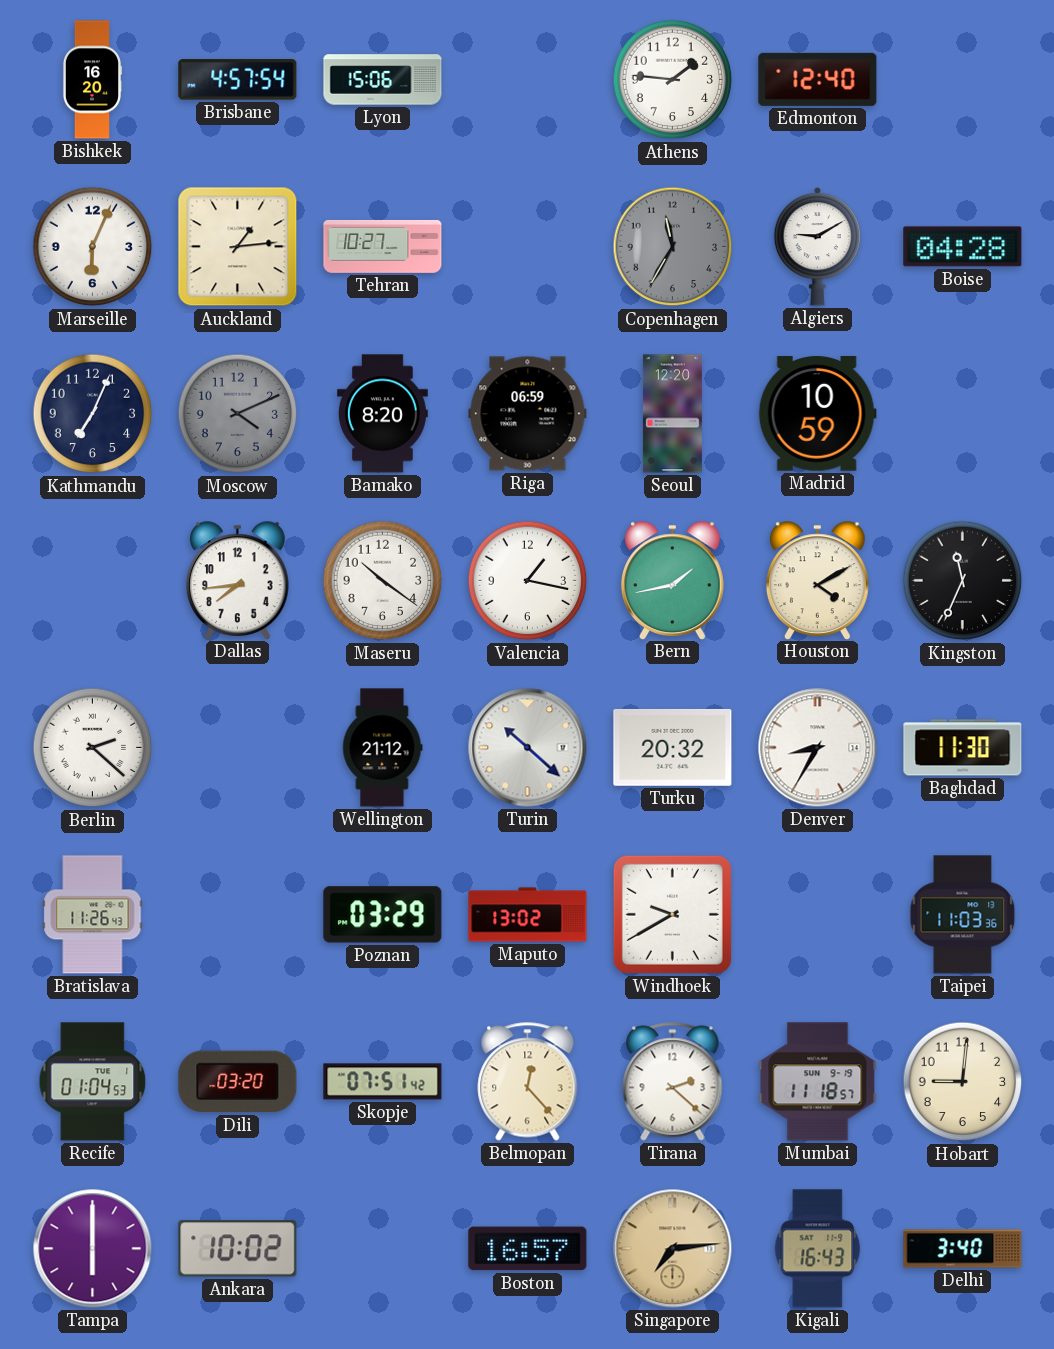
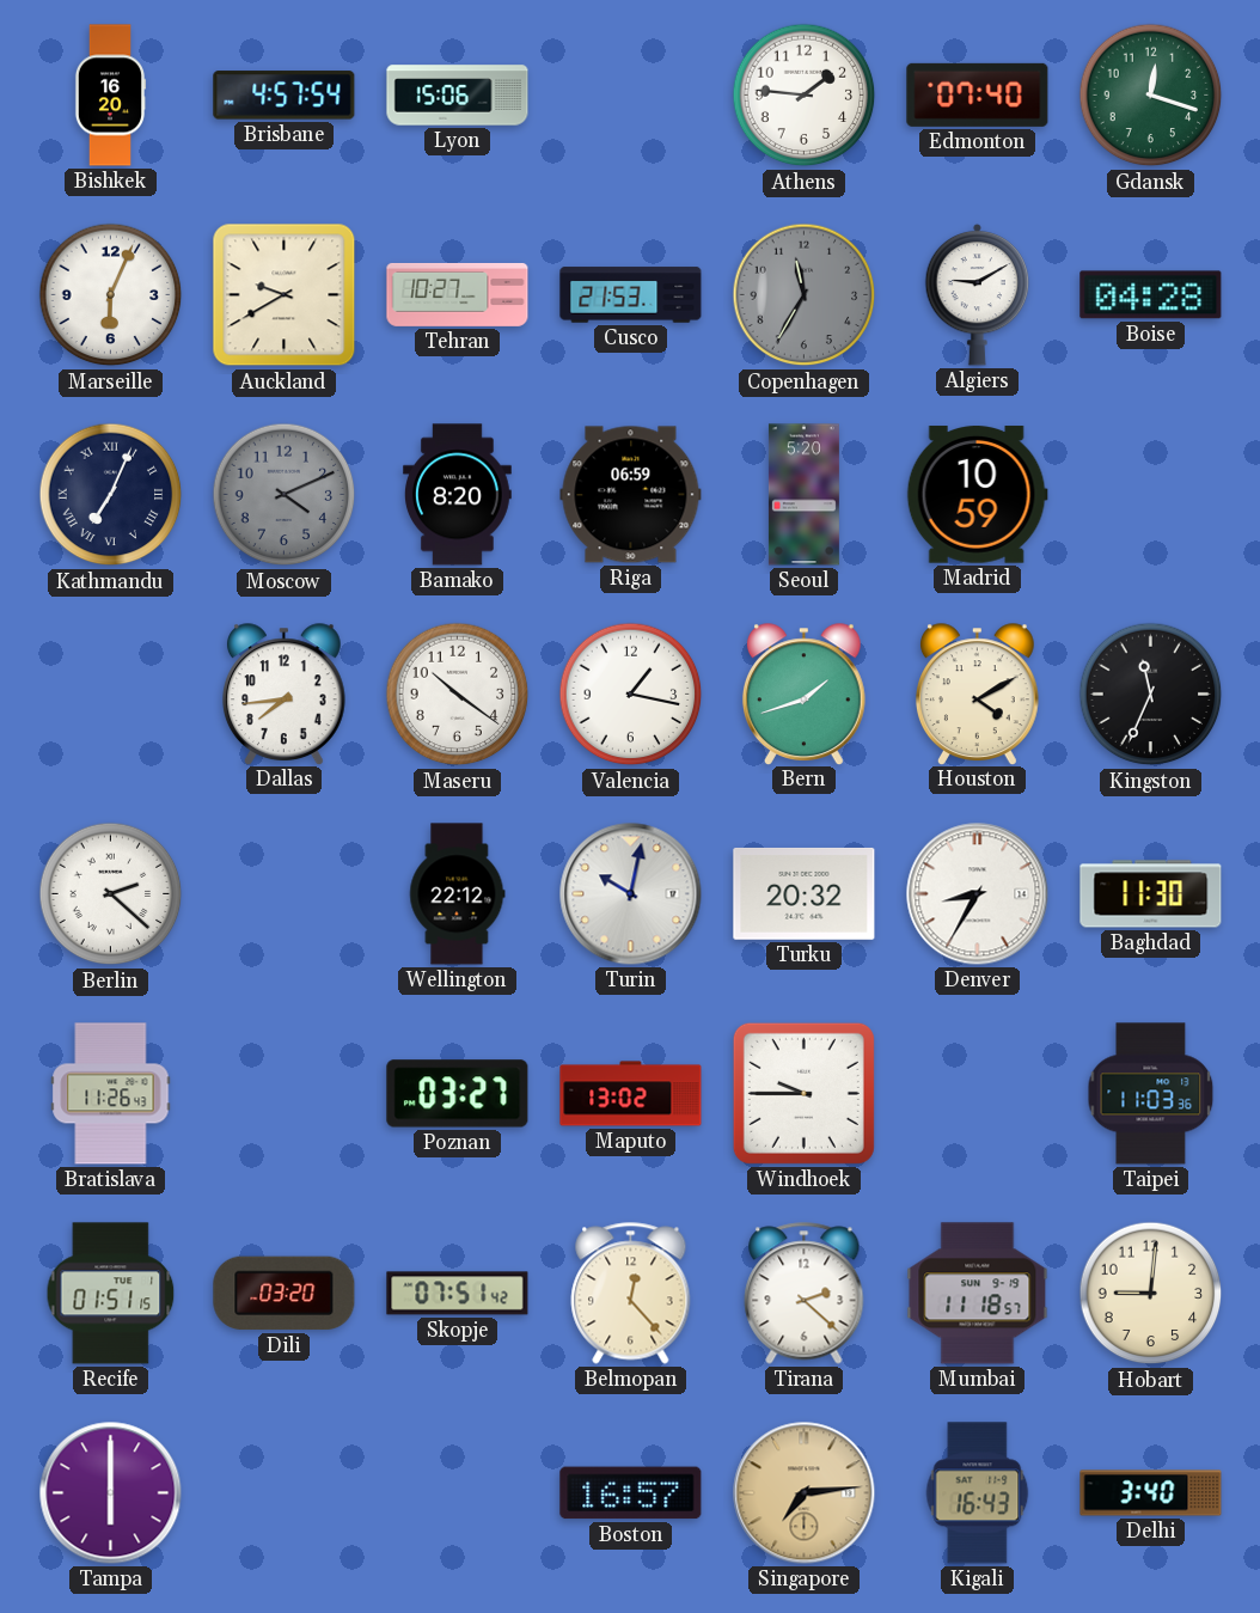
Edmonton: 12:40 -> 07:40 (978, 94)
Gdansk: none -> 12:18 (1151, 96)
Auckland: 1:14 -> 9:40 (285, 295)
Cusco: none -> 21:53 (631, 295)
Kathmandu numerals: Arabic -> Roman (111, 495)
Seoul: 12:20 -> 5:20 (803, 495)
Bern: 1:43 -> 1:42 (803, 694)
Wellington: 21:12 -> 22:12 (458, 894)
Turin: 10:22 -> 10:02 (631, 894)
Poznan: 03:29 -> 03:27 (458, 1094)
Windhoek: 9:40 -> 9:45 (803, 1093)
Recife: 01:04 -> 01:51 (111, 1294)
Ankara: 10:02 -> none (238, 1249)
